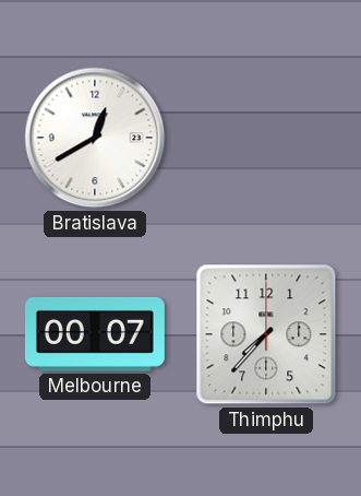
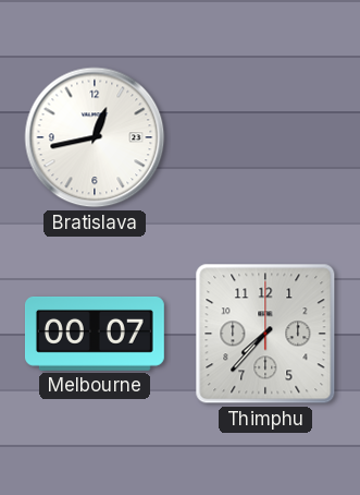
Bratislava: 12:40 -> 12:43 (95, 137)
